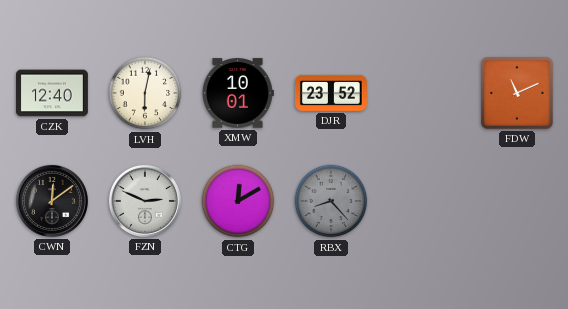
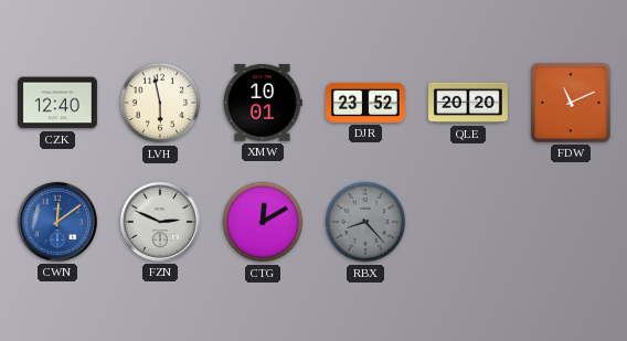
LVH: 6:02 -> 5:58 (160, 103)
QLE: none -> 20:20 (469, 103)
CWN dial: black -> blue (57, 222)
